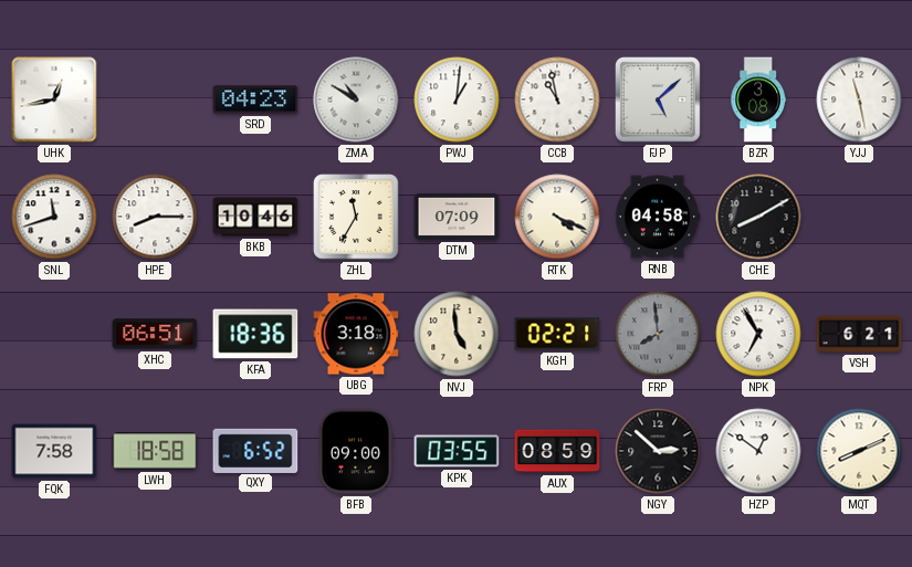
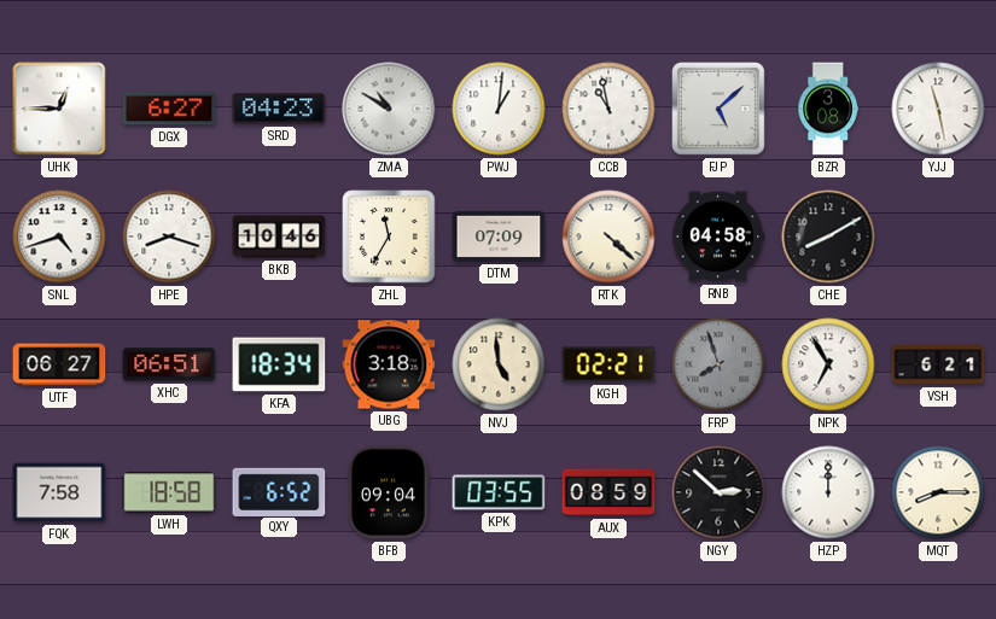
UHK: 12:43 -> 12:45 (59, 109)
DGX: none -> 6:27 (169, 109)
SNL: 11:42 -> 4:42 (59, 236)
HPE: 8:15 -> 8:18 (169, 236)
RTK: 4:19 -> 4:22 (608, 236)
UTF: none -> 06:27 (59, 364)
KFA: 18:36 -> 18:34 (279, 364)
FRP: 7:59 -> 7:57 (718, 364)
BFB: 09:00 -> 09:04 (389, 492)
HZP: 12:51 -> 12:00 (828, 492)
MQT: 8:11 -> 8:15 (938, 492)
